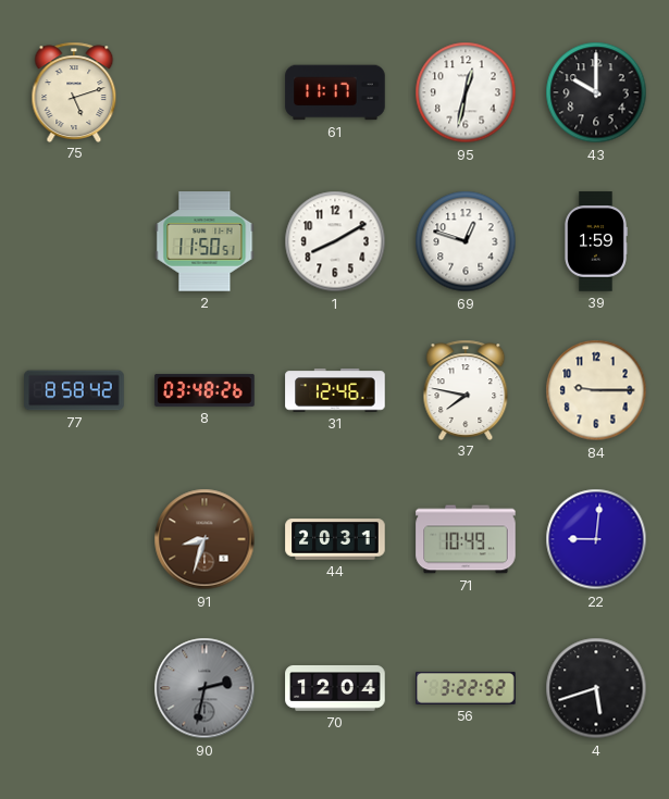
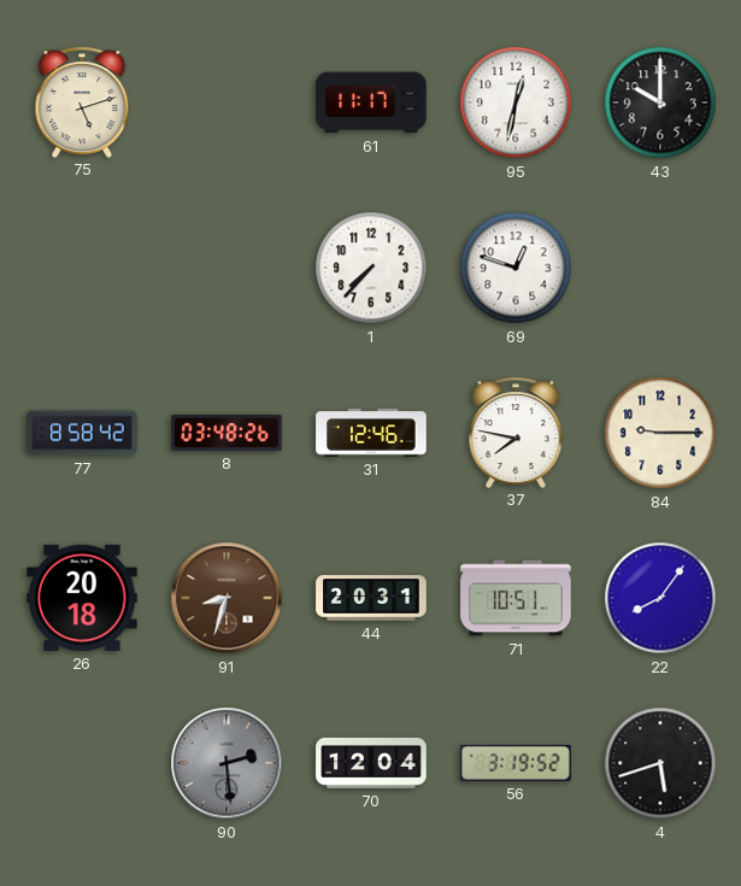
2: 11:50 -> none (205, 241)
1: 8:10 -> 7:37 (371, 268)
39: 1:59 -> none (596, 241)
26: none -> 20:18 (82, 598)
71: 10:49 -> 10:51 (516, 598)
22: 9:01 -> 8:06 (660, 598)
90: 2:32 -> 2:29 (227, 763)
56: 3:22 -> 3:19 (516, 763)
